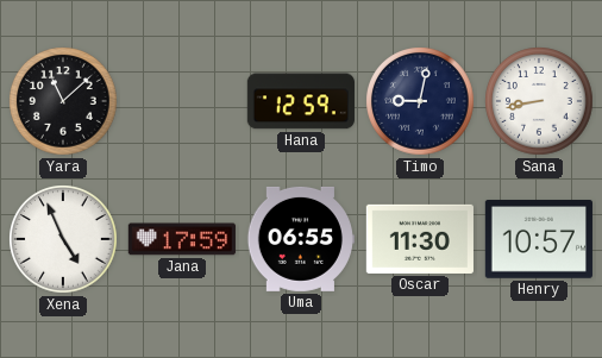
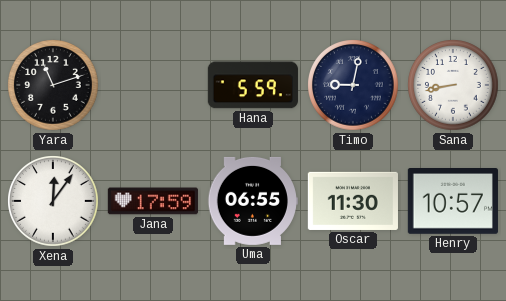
Yara: 11:08 -> 11:12 (53, 85)
Hana: 12:59 -> 5:59 (253, 85)
Xena: 4:56 -> 12:06 (53, 201)
